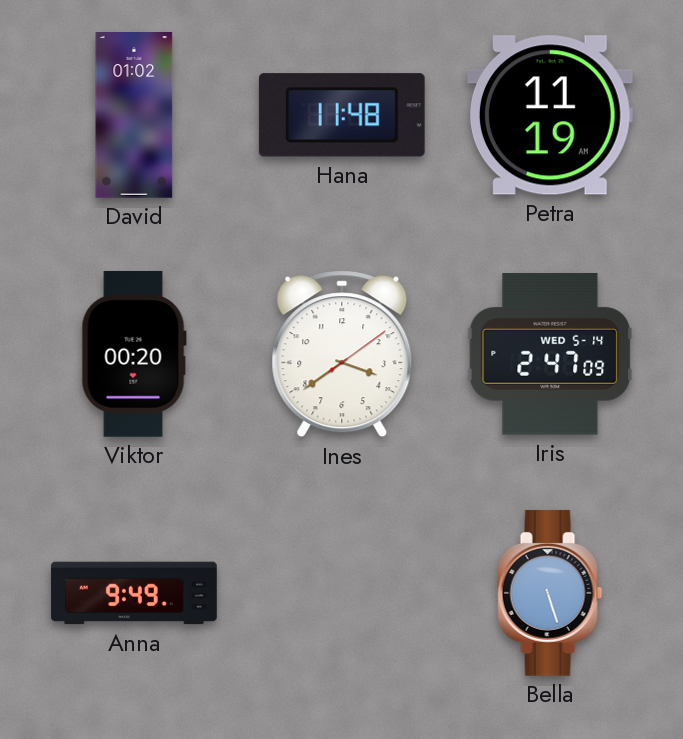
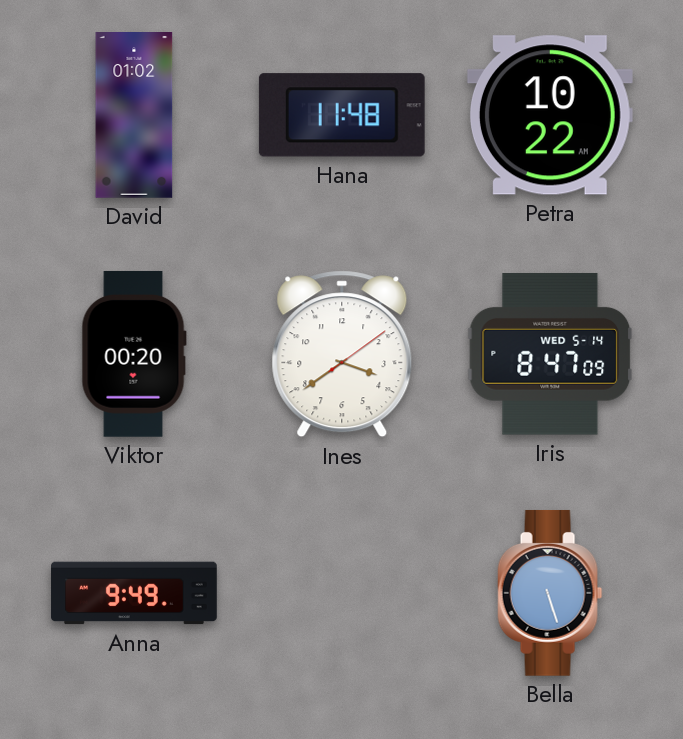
Petra: 11:19 -> 10:22 (550, 115)
Iris: 2:47 -> 8:47 (550, 354)
